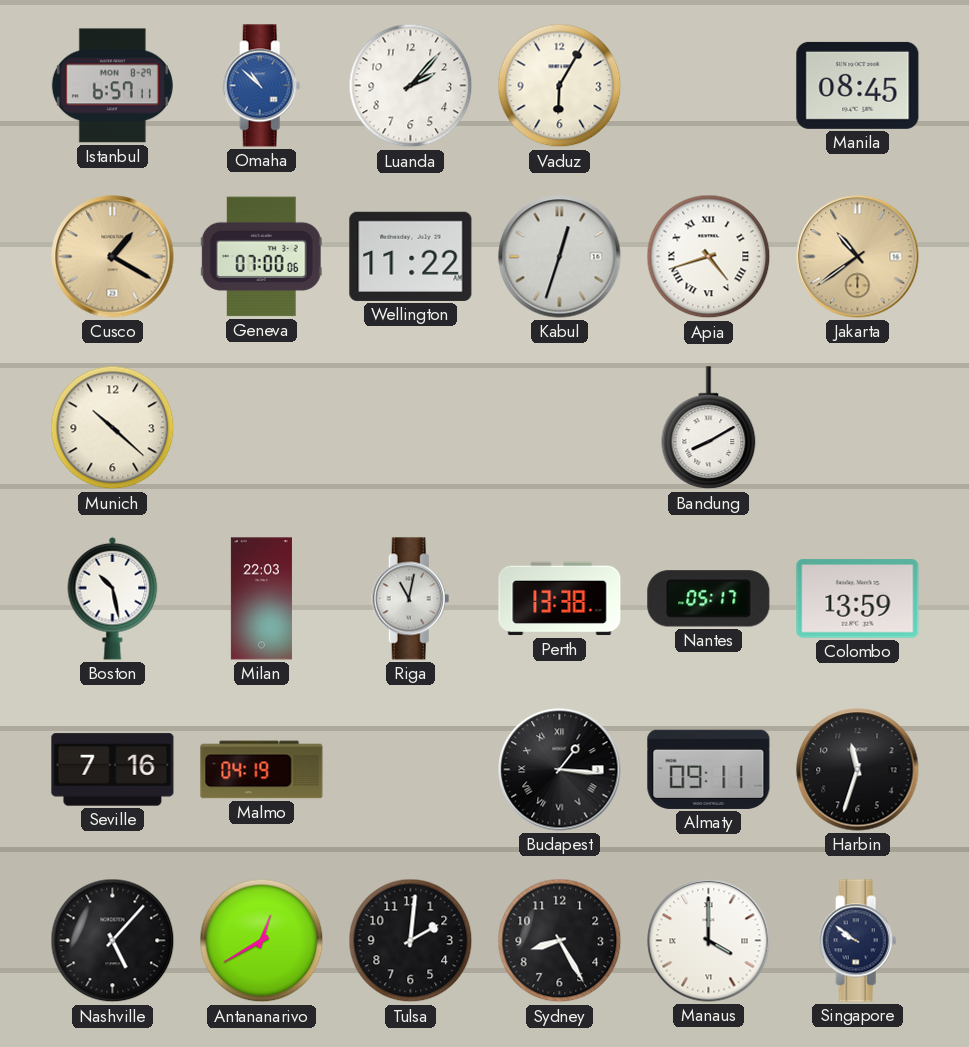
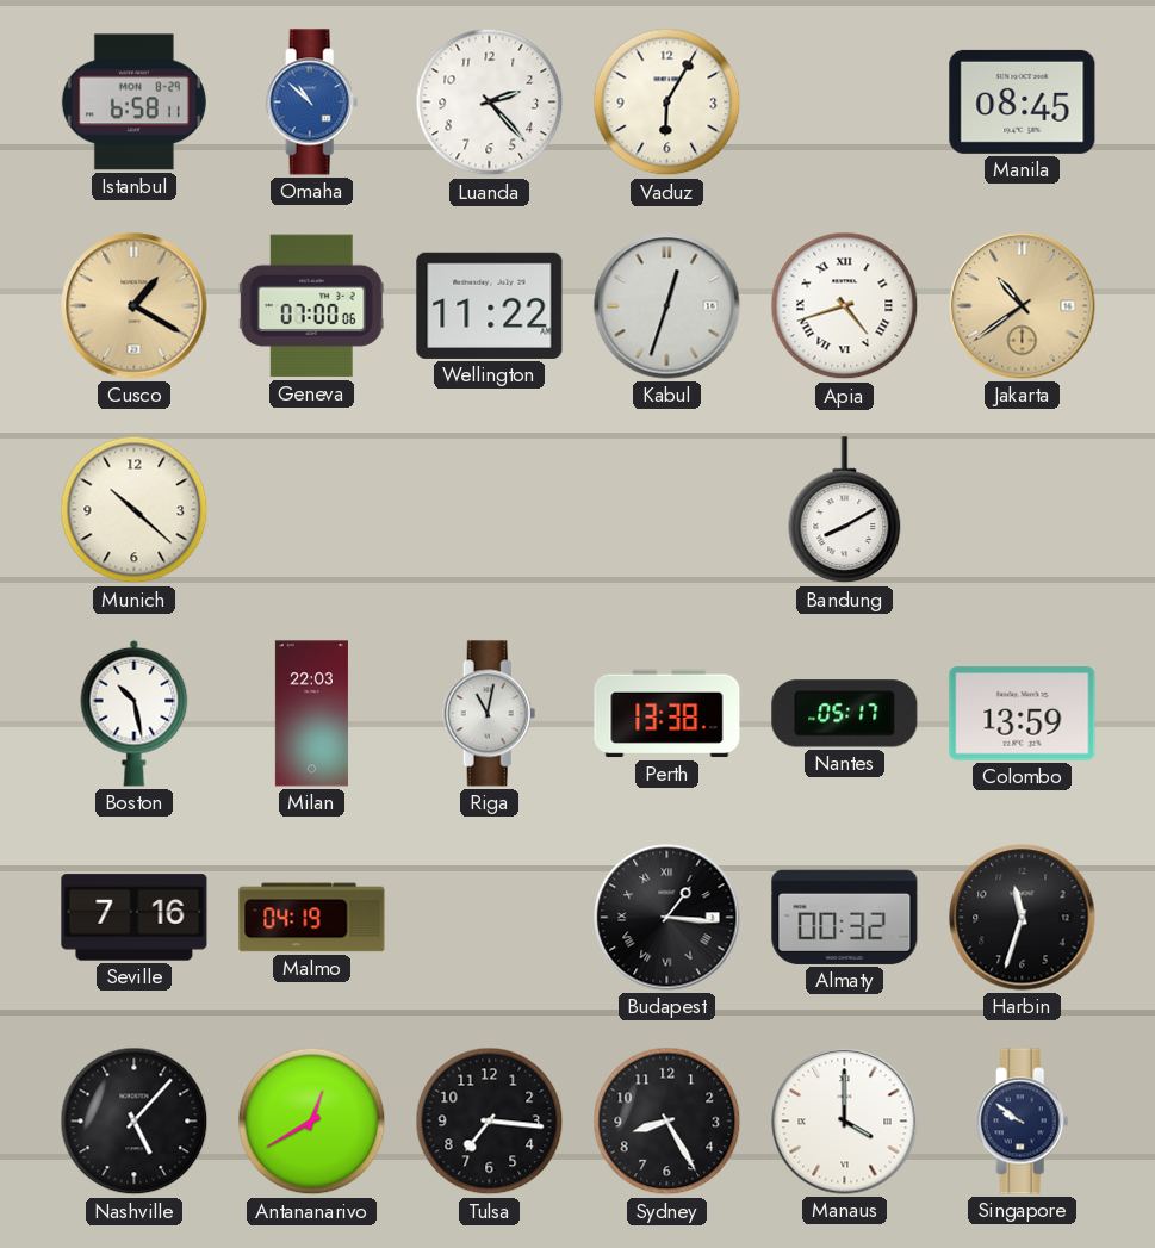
Istanbul: 6:57 -> 6:58 (133, 103)
Luanda: 2:07 -> 2:23 (490, 103)
Almaty: 09:11 -> 00:32 (845, 917)
Tulsa: 2:01 -> 7:16 (490, 1122)
